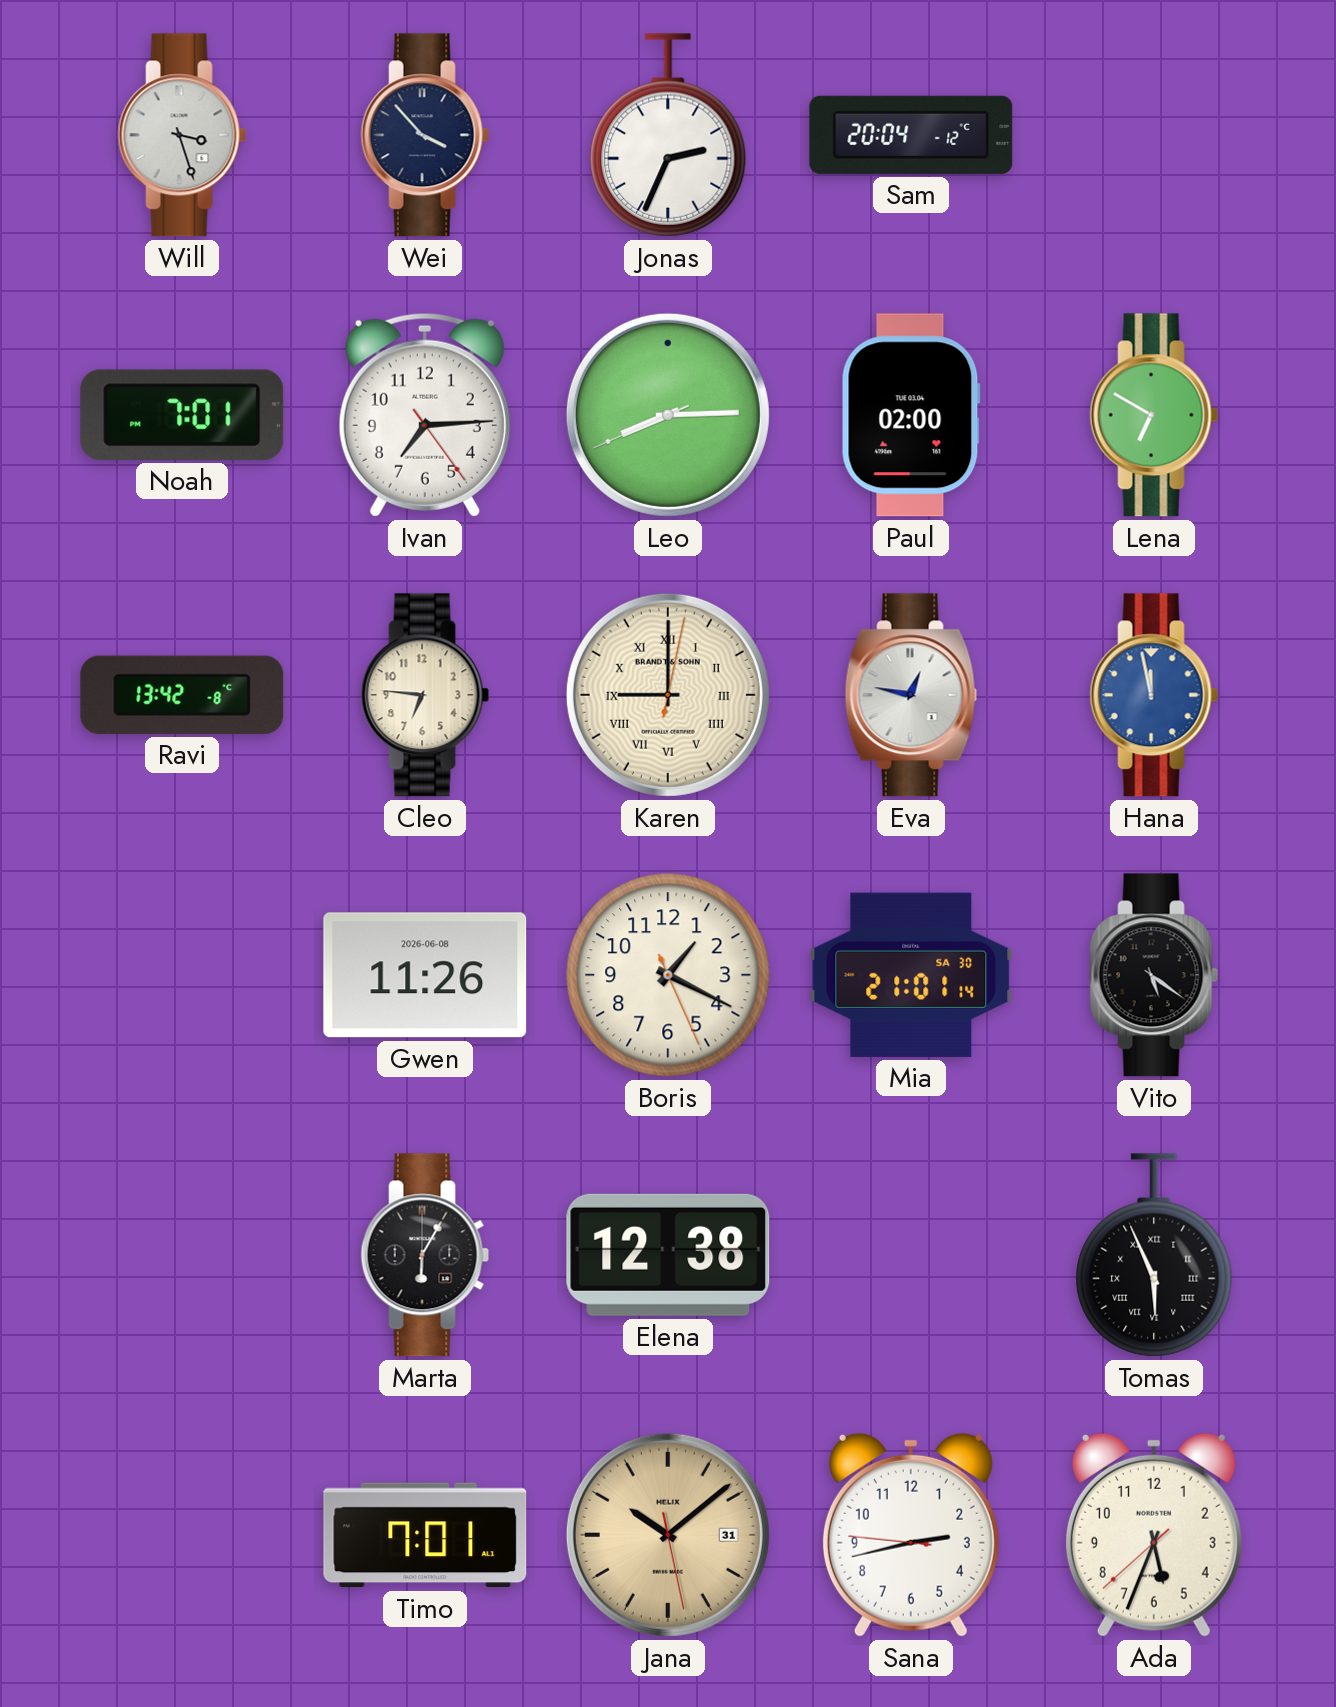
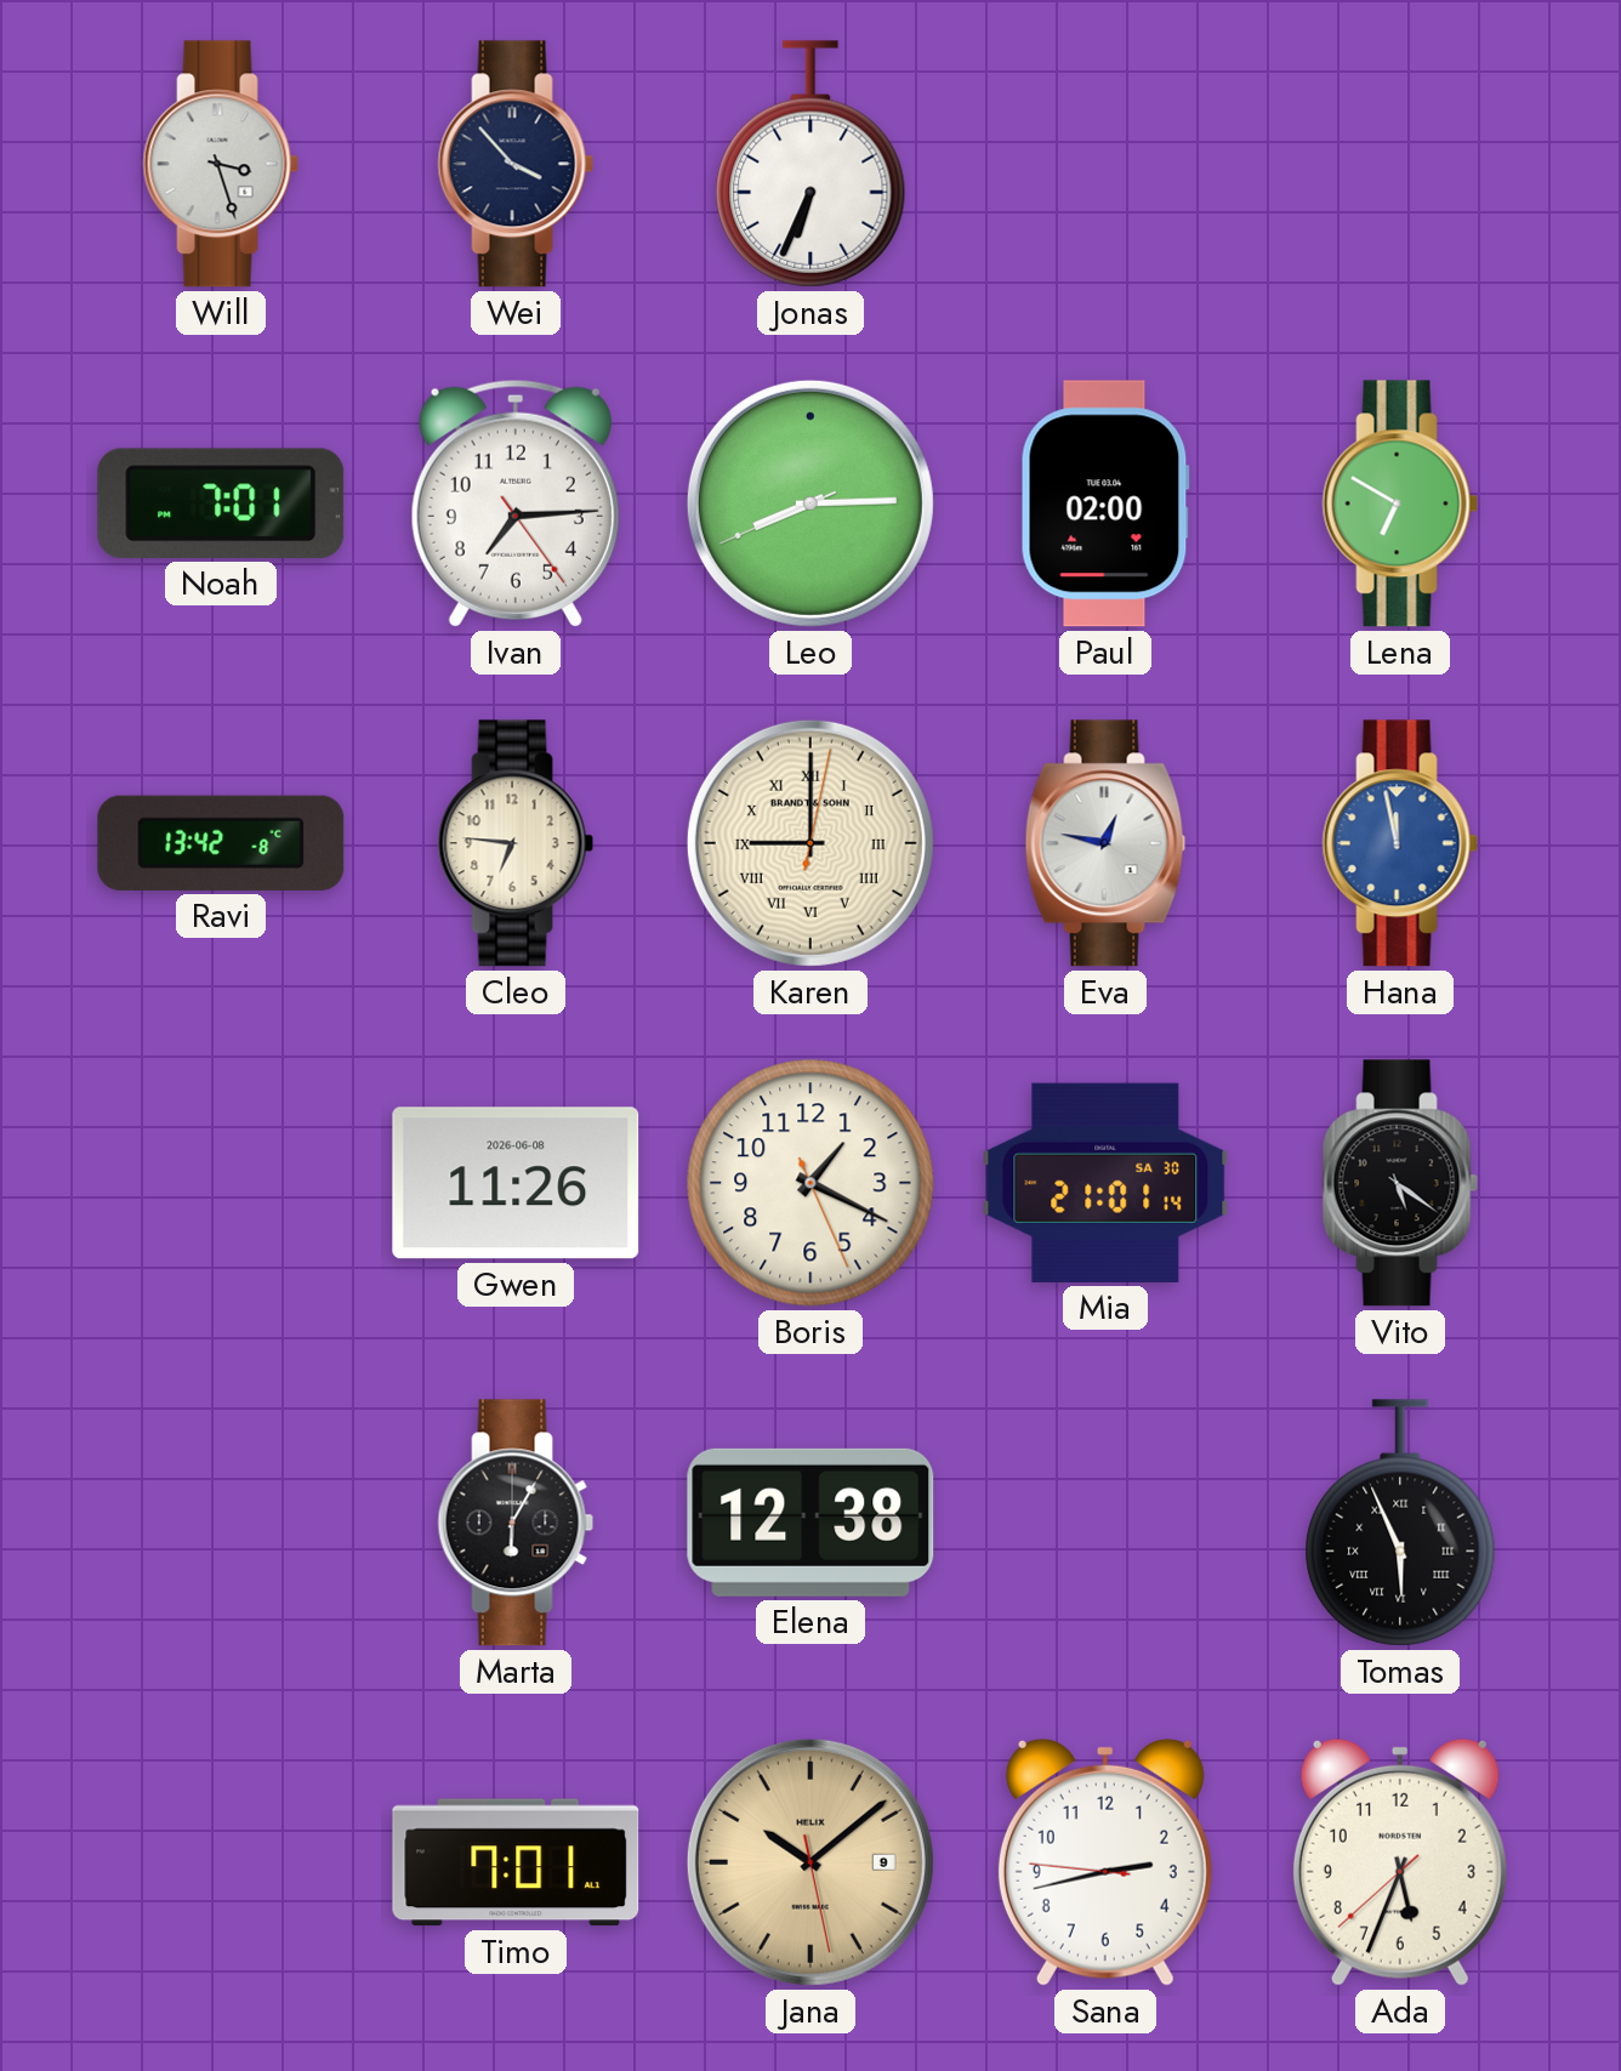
Jonas: 2:34 -> 6:34 (810, 164)
Sam: 20:04 -> none (911, 135)
Jana date: 31 -> 9 (810, 1862)
